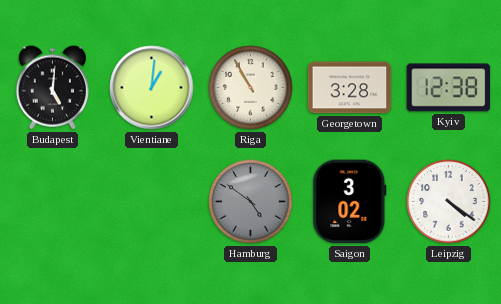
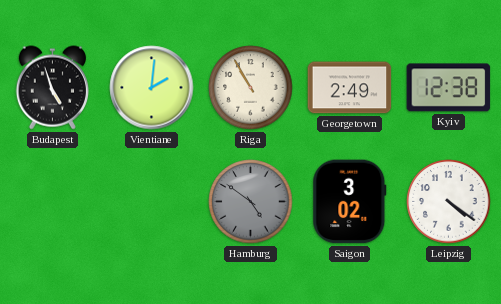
Budapest: 5:01 -> 4:57 (52, 88)
Vientiane: 1:01 -> 2:01 (152, 88)
Georgetown: 3:28 -> 2:49 (350, 88)
